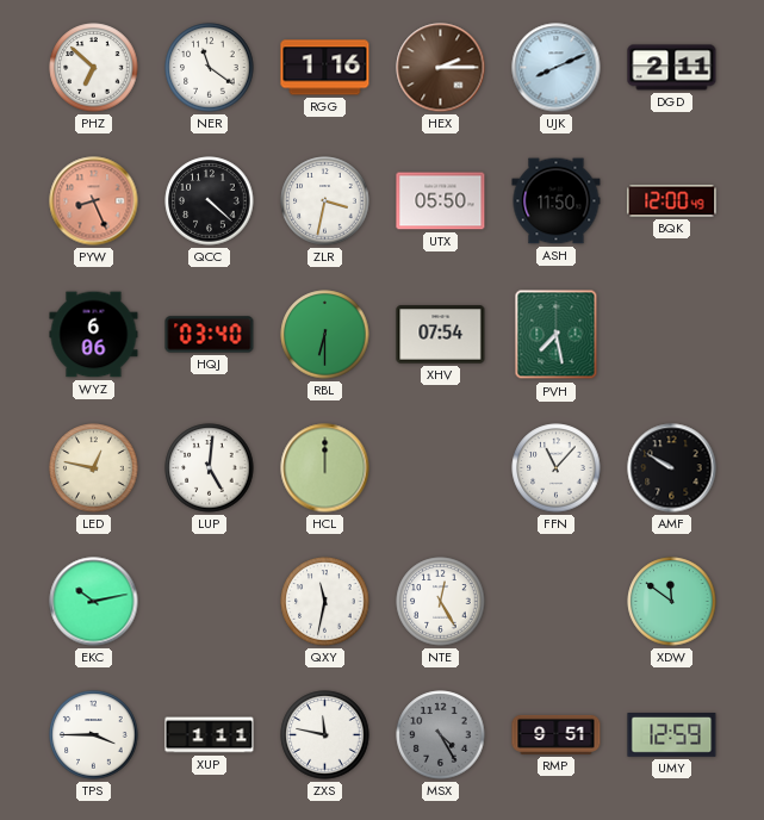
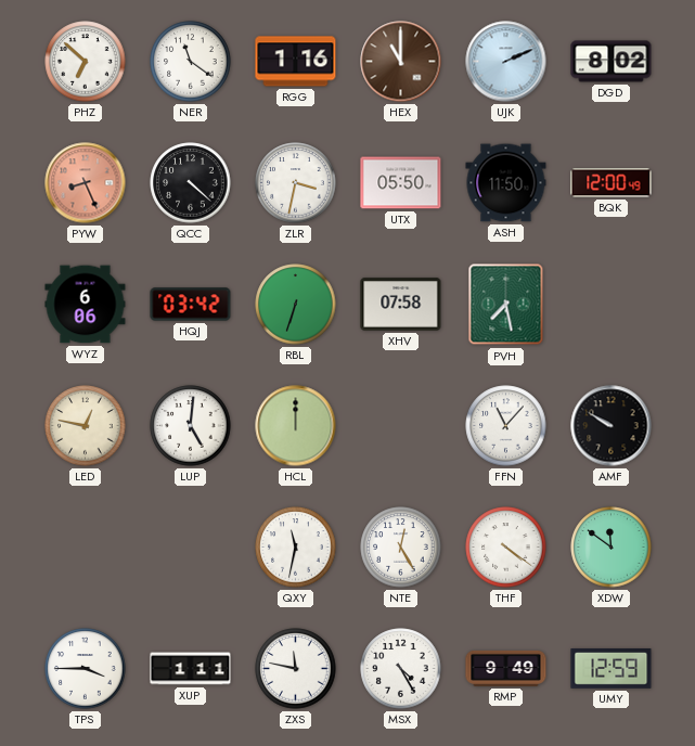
HEX: 2:15 -> 11:00 (401, 62)
UJK: 8:11 -> 2:11 (506, 62)
DGD: 2:11 -> 8:02 (612, 62)
HQJ: 03:40 -> 03:42 (191, 305)
RBL: 6:30 -> 6:33 (296, 305)
XHV: 07:54 -> 07:58 (401, 305)
EKC: 10:13 -> none (94, 602)
THF: none -> 4:21 (506, 548)
MSX dial: grey -> white (401, 669)
RMP: 9:51 -> 9:49 (506, 668)
